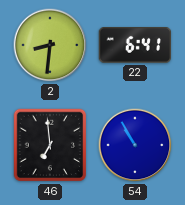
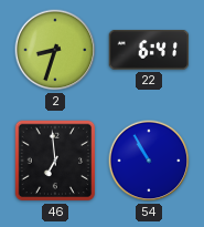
2: 8:31 -> 8:33 (55, 50)
